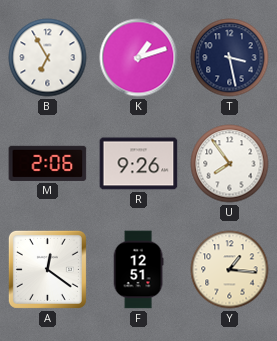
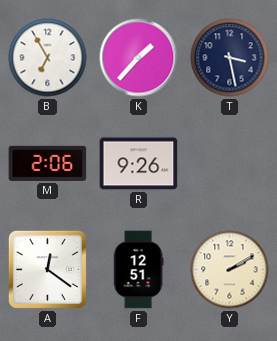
K: 1:12 -> 1:37 (139, 58)
U: 7:54 -> none (230, 164)
Y: 1:16 -> 2:10 (230, 270)
